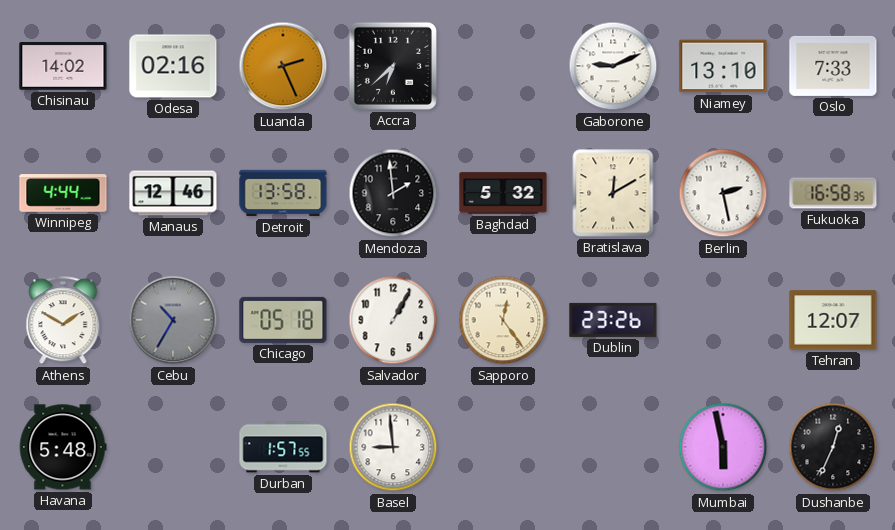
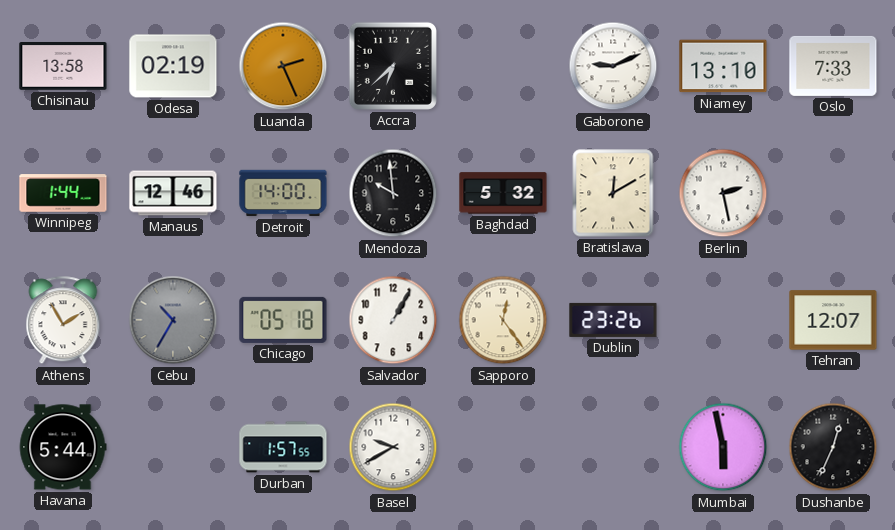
Chisinau: 14:02 -> 13:58 (63, 67)
Odesa: 02:16 -> 02:19 (173, 66)
Winnipeg: 4:44 -> 1:44 (63, 193)
Detroit: 13:58 -> 14:00 (283, 193)
Mendoza: 1:59 -> 9:59 (393, 193)
Fukuoka: 16:58 -> none (833, 193)
Athens: 1:50 -> 1:55 (63, 321)
Havana: 5:48 -> 5:44 (63, 447)
Basel: 8:59 -> 9:40 (393, 447)
